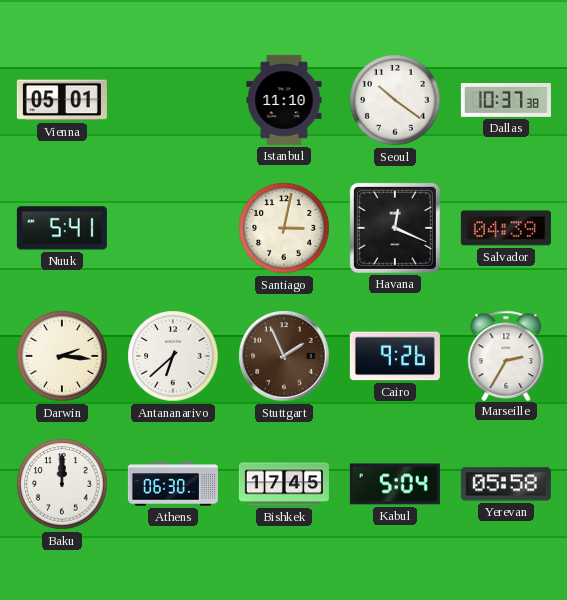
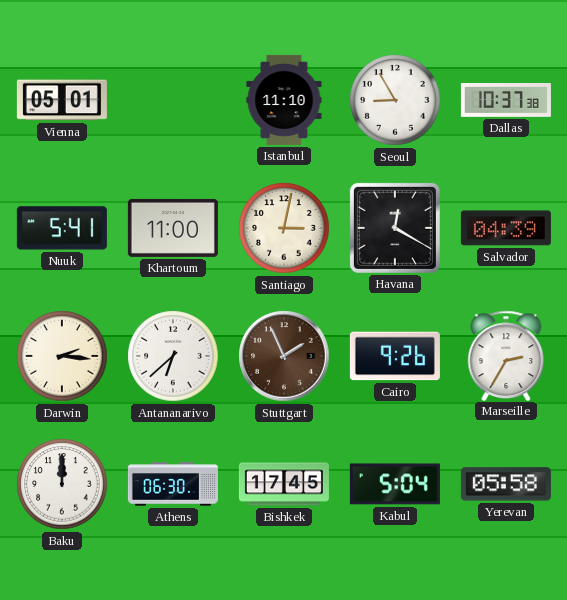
Seoul: 10:21 -> 8:55 (395, 100)
Khartoum: none -> 11:00 (173, 228)
Havana: 12:19 -> 12:20 (395, 228)
